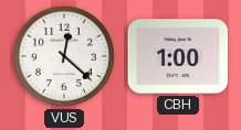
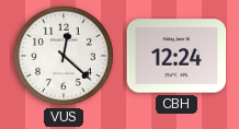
CBH: 1:00 -> 12:24 (177, 56)
